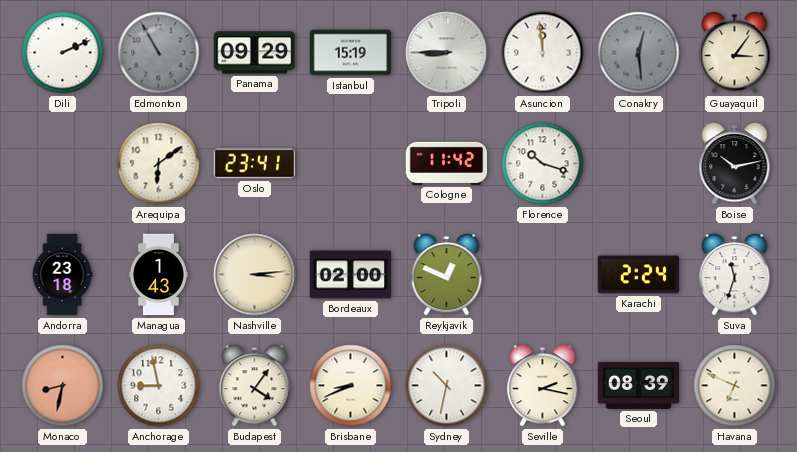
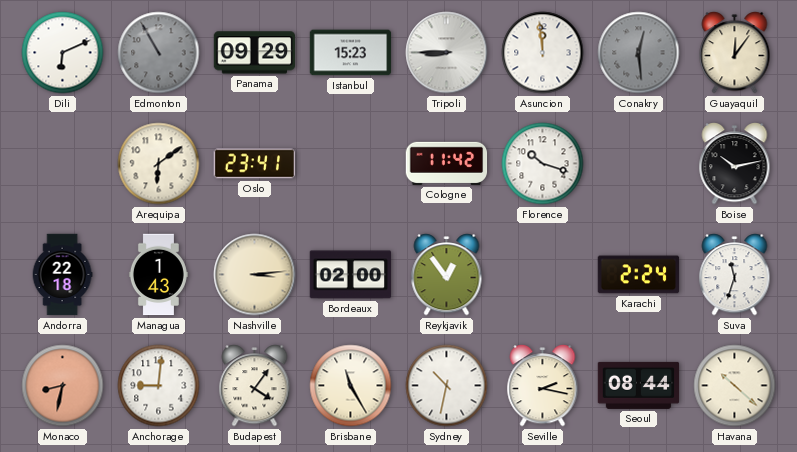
Dili: 2:11 -> 6:11 (63, 53)
Istanbul: 15:19 -> 15:23 (351, 53)
Guayaquil: 3:06 -> 12:06 (735, 53)
Andorra: 23:18 -> 22:18 (62, 275)
Reykjavik: 12:49 -> 12:54 (447, 275)
Anchorage: 8:58 -> 9:01 (159, 386)
Brisbane: 8:41 -> 11:25 (351, 386)
Seoul: 08:39 -> 08:44 (639, 385)
Havana: 6:49 -> 10:22 (735, 386)
